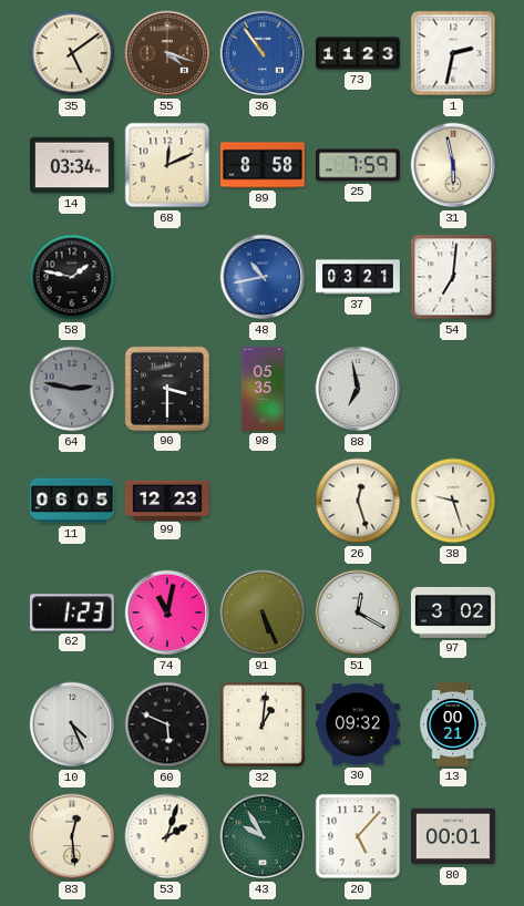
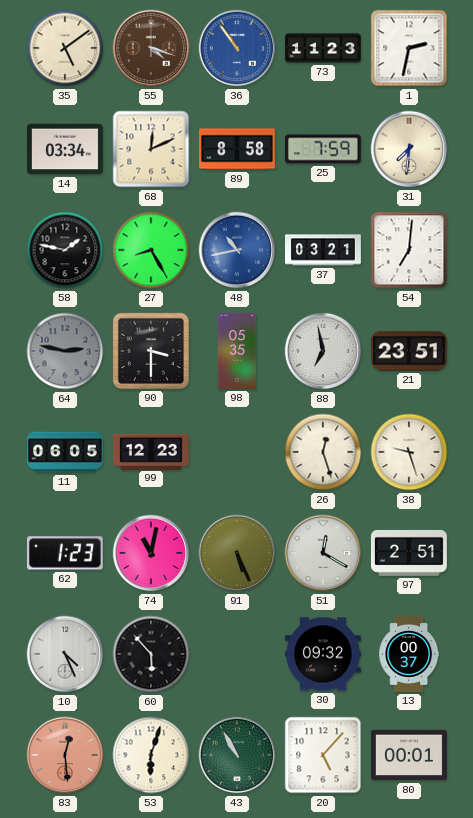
31: 5:58 -> 7:31 (409, 149)
27: none -> 8:25 (151, 250)
21: none -> 23:51 (409, 351)
97: 3:02 -> 2:51 (409, 553)
60: 5:49 -> 5:53 (151, 654)
32: 1:01 -> none (264, 725)
13: 00:21 -> 00:37 (409, 655)
83 dial: cream -> salmon (65, 755)
53: 2:03 -> 6:03 (151, 755)
43: 9:55 -> 10:55 (237, 755)
